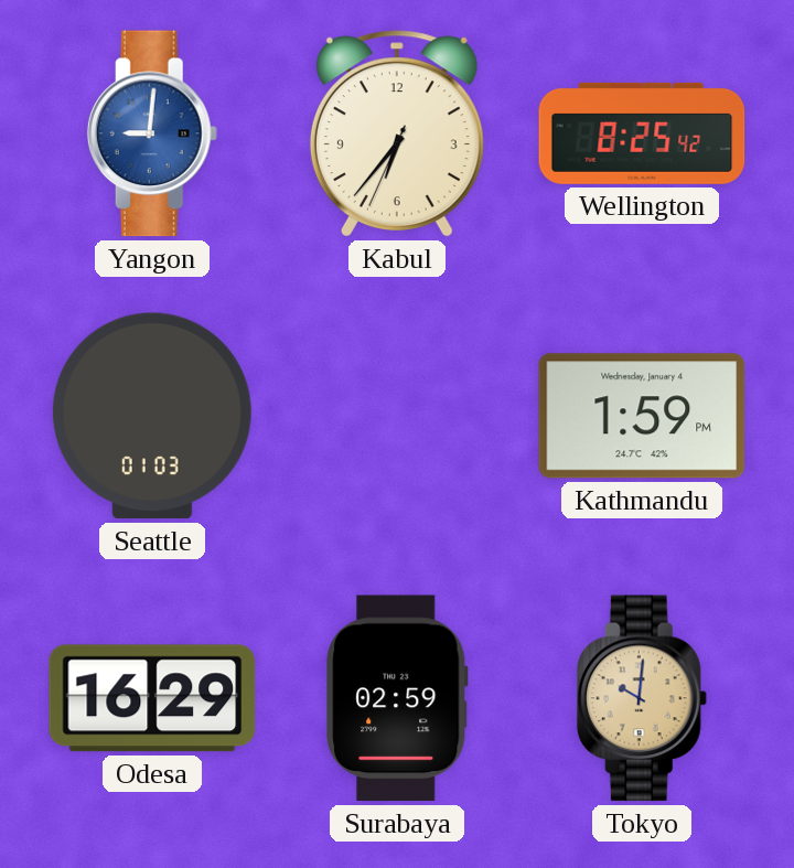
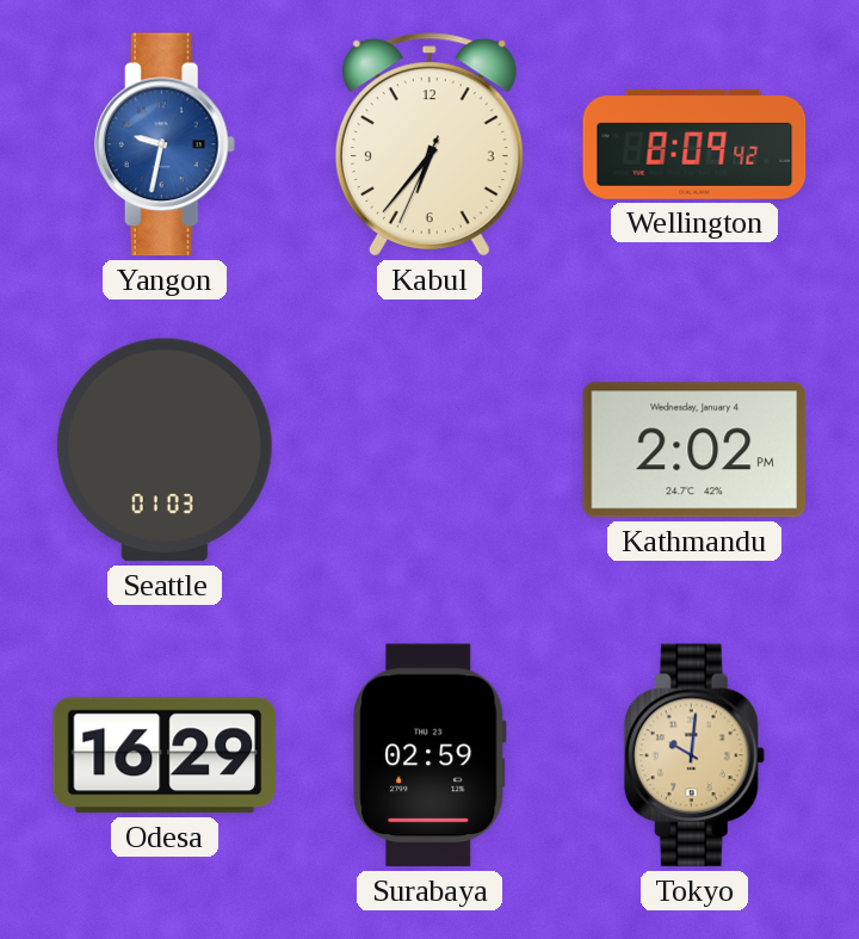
Yangon: 9:01 -> 9:32 (165, 144)
Wellington: 8:25 -> 8:09 (694, 144)
Kathmandu: 1:59 -> 2:02 (693, 450)
